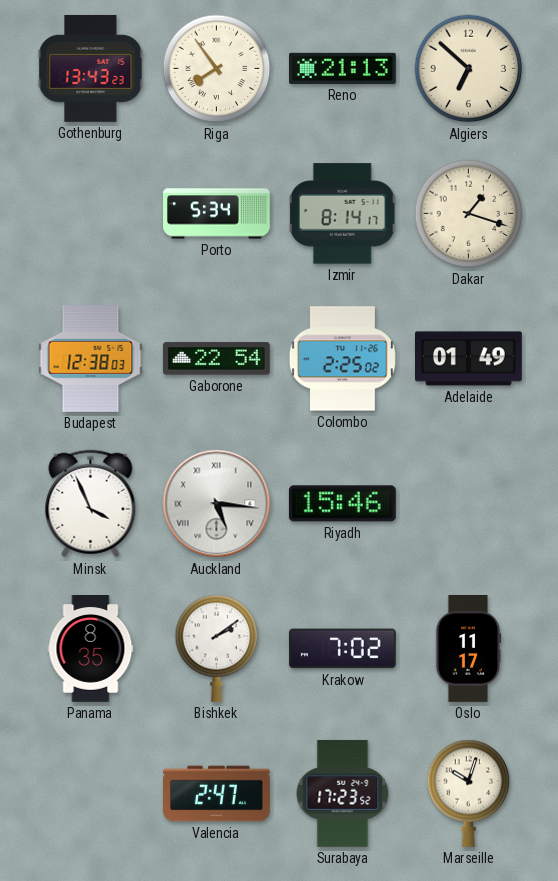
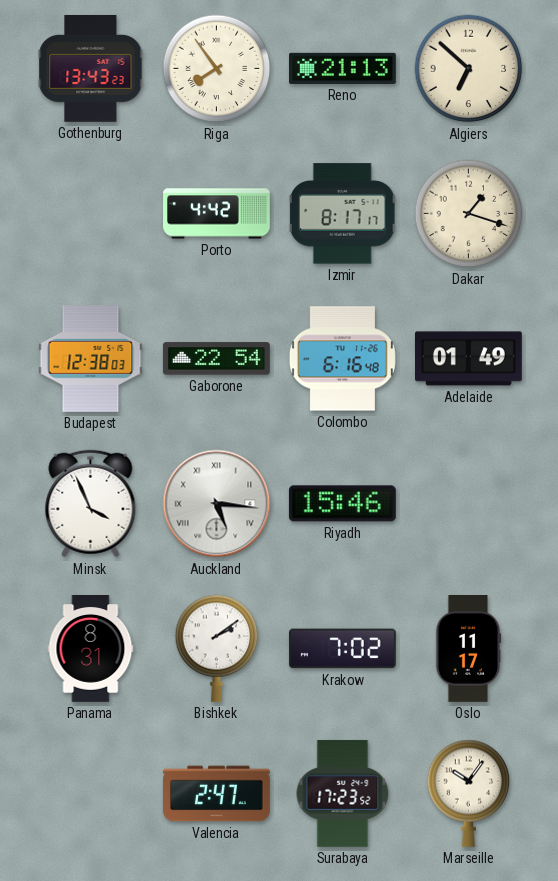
Porto: 5:34 -> 4:42 (217, 214)
Izmir: 8:14 -> 8:17 (343, 214)
Colombo: 2:25 -> 6:16 (342, 359)
Panama: 8:35 -> 8:31 (91, 649)
Marseille: 10:03 -> 10:06 (469, 793)
